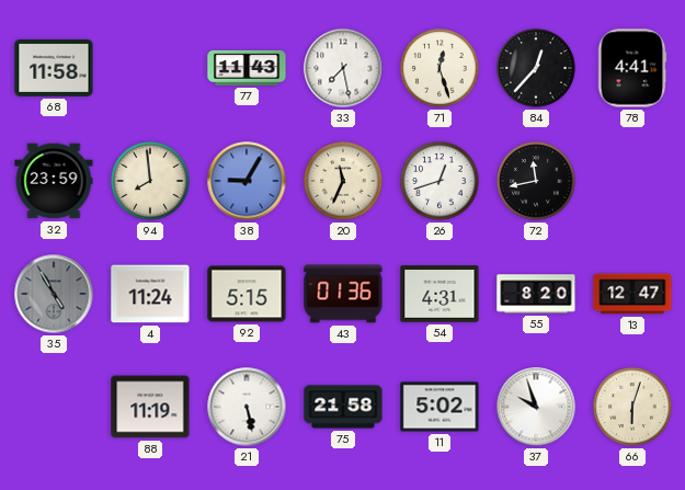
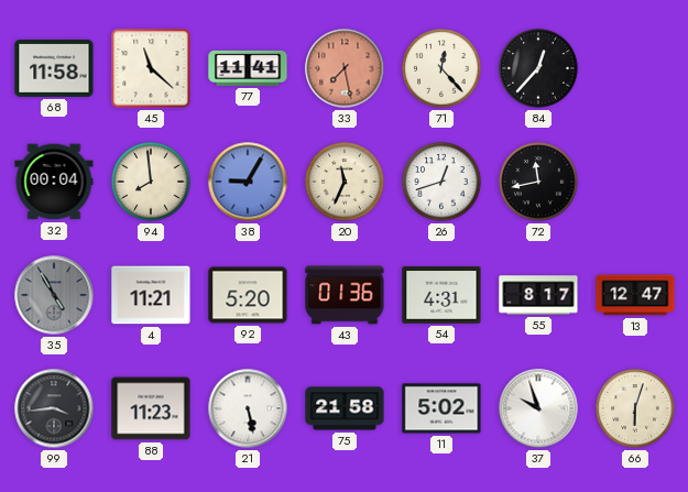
45: none -> 11:22 (151, 68)
77: 11:43 -> 11:41 (248, 68)
33 dial: white -> salmon (345, 68)
71: 12:27 -> 12:23 (441, 68)
78: 4:41 -> none (632, 68)
32: 23:59 -> 00:04 (54, 182)
4: 11:24 -> 11:21 (151, 295)
92: 5:15 -> 5:20 (248, 295)
55: 8:20 -> 8:17 (538, 295)
99: none -> 3:44 (54, 408)
88: 11:19 -> 11:23 (151, 408)
